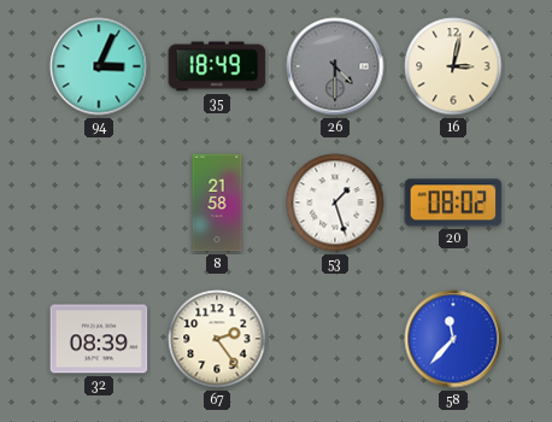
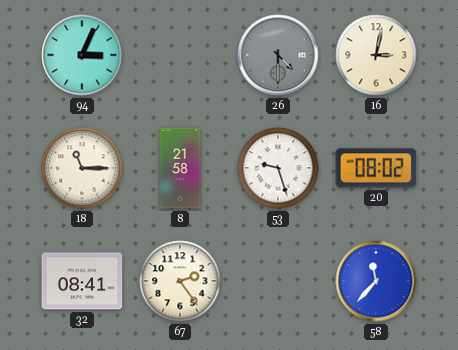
35: 18:49 -> none (217, 66)
18: none -> 11:15 (82, 168)
53: 1:27 -> 9:27 (278, 168)
32: 08:39 -> 08:41 (82, 281)
